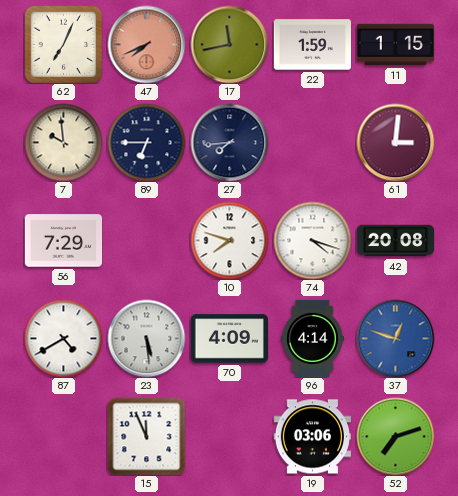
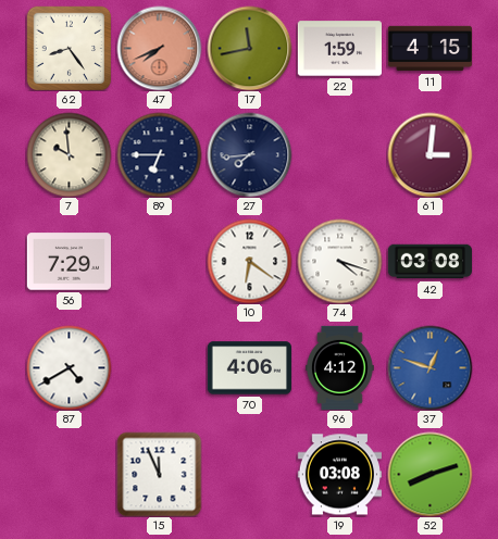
62: 7:04 -> 8:24 (69, 48)
11: 1:15 -> 4:15 (429, 49)
10: 7:48 -> 6:21 (249, 261)
42: 20:08 -> 03:08 (429, 262)
23: 5:29 -> none (146, 338)
70: 4:09 -> 4:06 (249, 368)
96: 4:14 -> 4:12 (340, 367)
19: 03:06 -> 03:08 (339, 475)
52: 7:12 -> 8:12 (429, 474)
